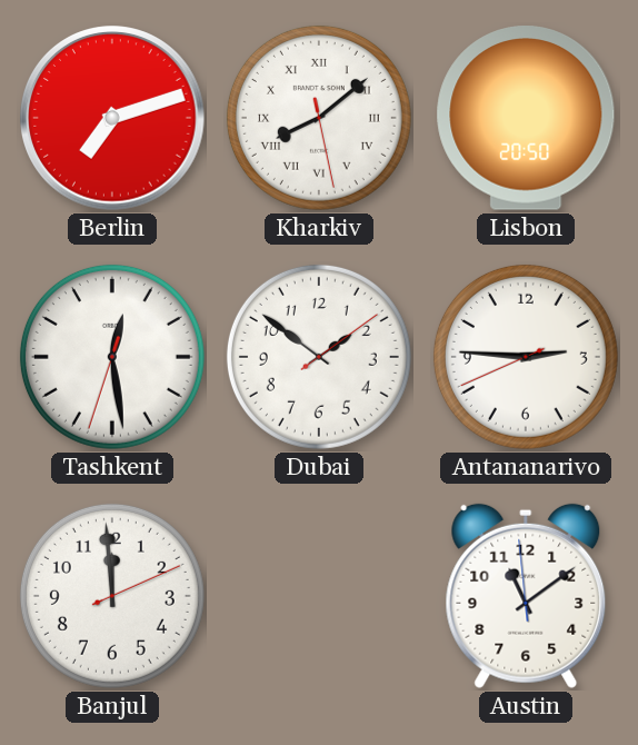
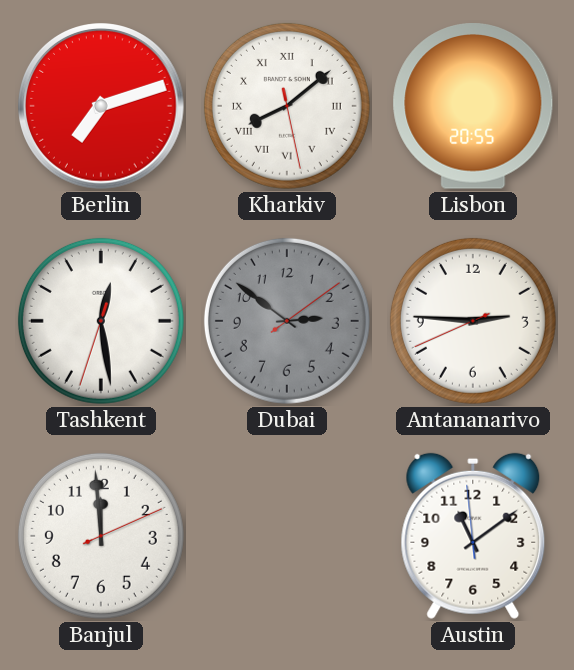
Lisbon: 20:50 -> 20:55 (473, 106)
Dubai: 1:51 -> 2:51 (287, 321)
Dubai dial: white -> grey (287, 321)
